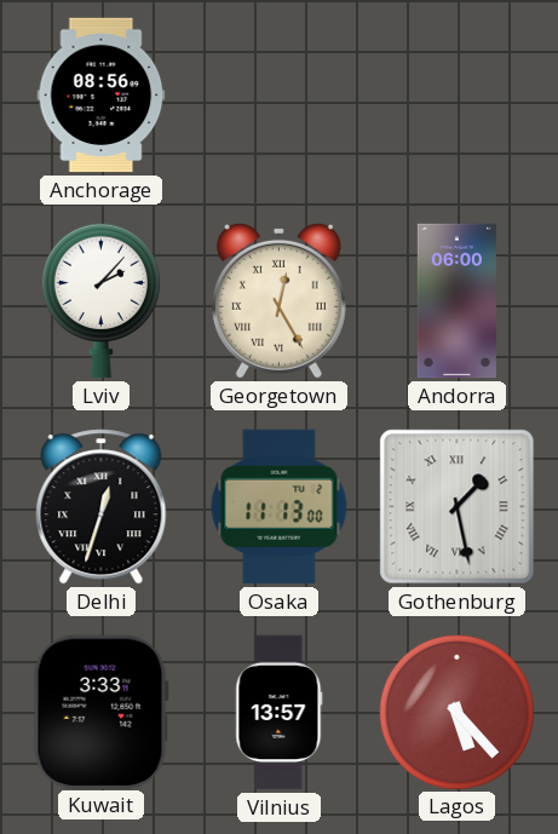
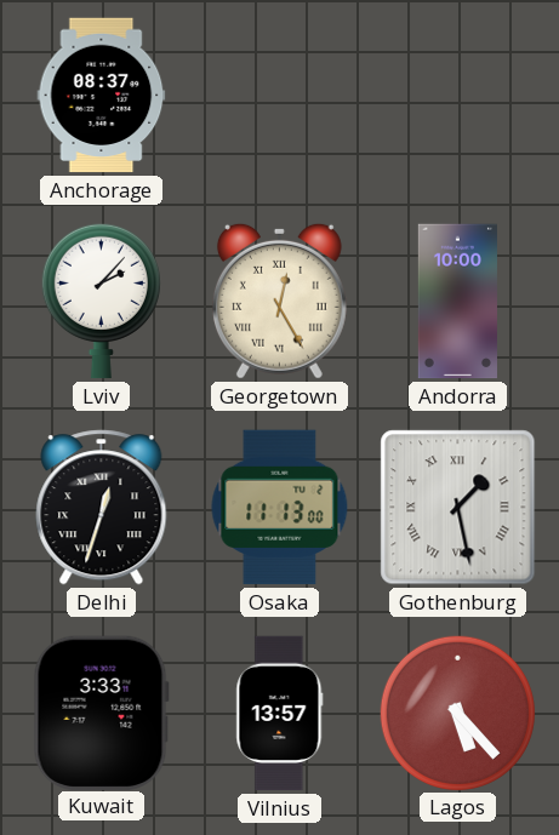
Anchorage: 08:56 -> 08:37 (102, 96)
Andorra: 06:00 -> 10:00 (457, 302)
